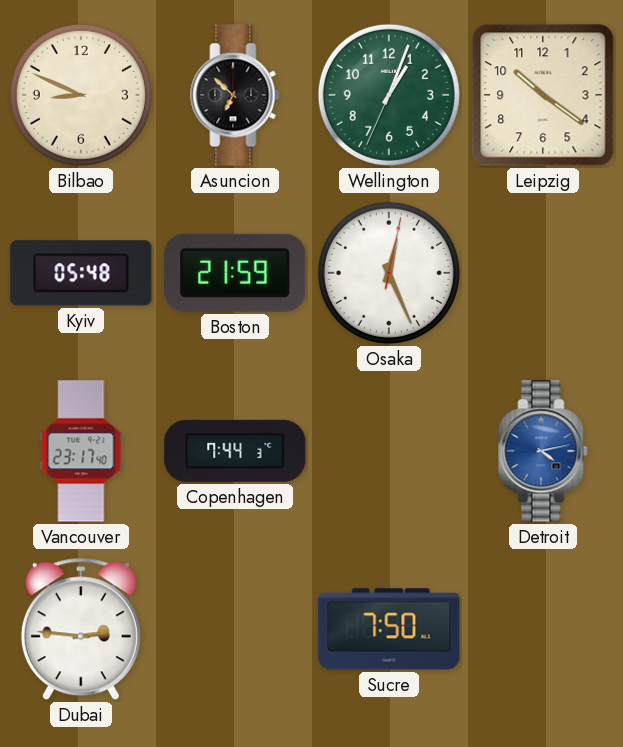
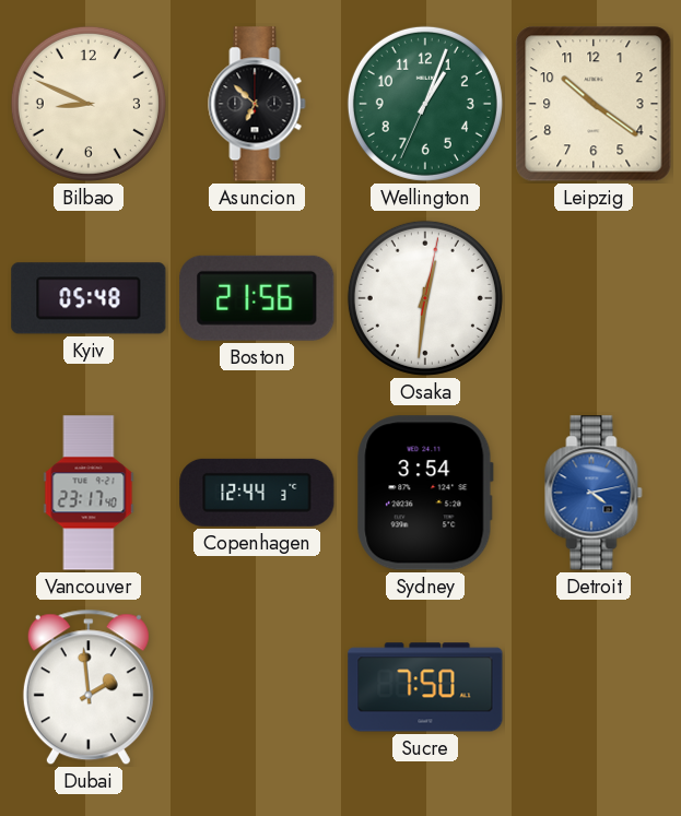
Boston: 21:59 -> 21:56 (257, 298)
Osaka: 12:26 -> 12:31 (425, 298)
Copenhagen: 7:44 -> 12:44 (257, 493)
Sydney: none -> 3:54 (425, 493)
Dubai: 2:46 -> 1:59 (89, 687)
